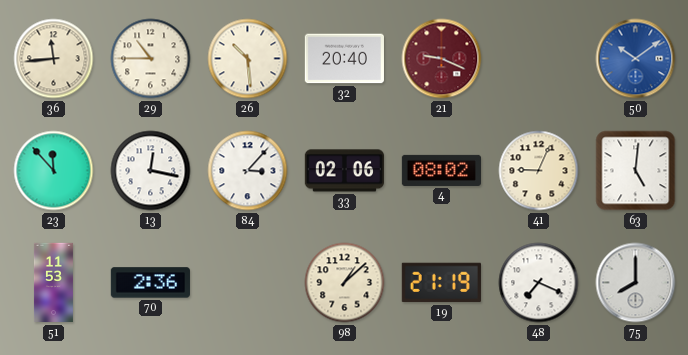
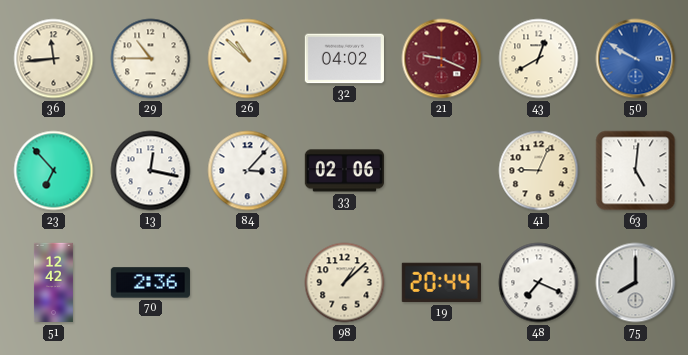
26: 10:29 -> 10:52 (248, 59)
32: 20:40 -> 04:02 (344, 59)
43: none -> 12:40 (539, 59)
50: 10:09 -> 9:50 (636, 59)
23: 11:53 -> 6:53 (54, 171)
4: 08:02 -> none (441, 170)
51: 11:53 -> 12:42 (53, 283)
19: 21:19 -> 20:44 (441, 283)
